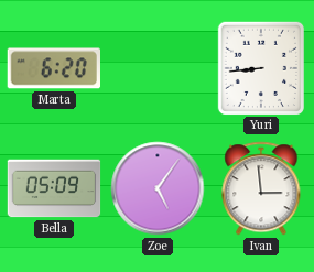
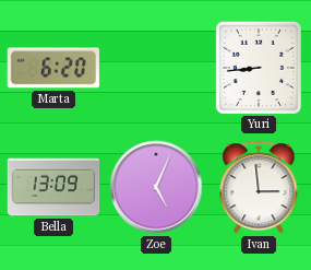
Bella: 05:09 -> 13:09 (53, 187)
Zoe: 5:06 -> 5:04 (156, 187)
